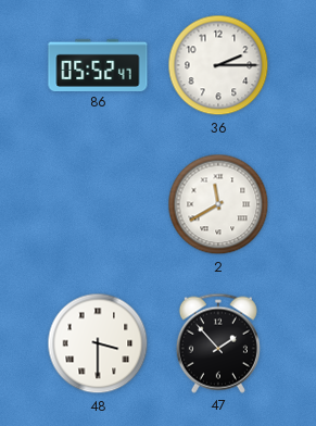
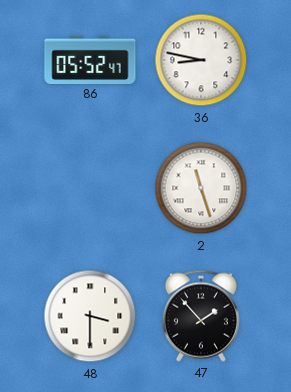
36: 2:15 -> 8:47 (201, 60)
2: 11:40 -> 11:27 (201, 188)
